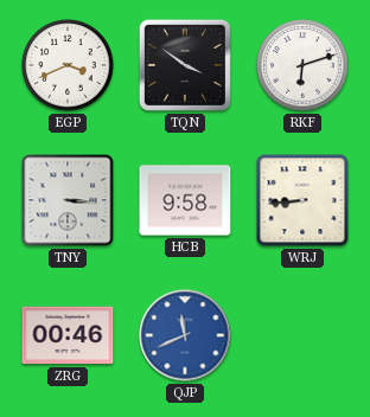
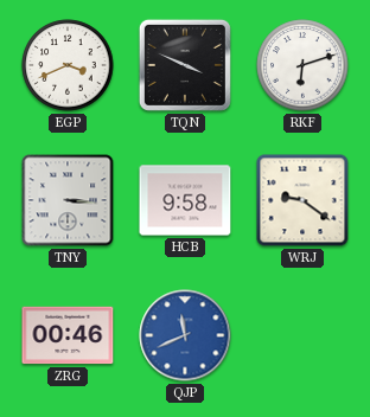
TQN: 3:51 -> 3:49 (185, 65)
WRJ: 8:44 -> 9:21 (302, 200)
